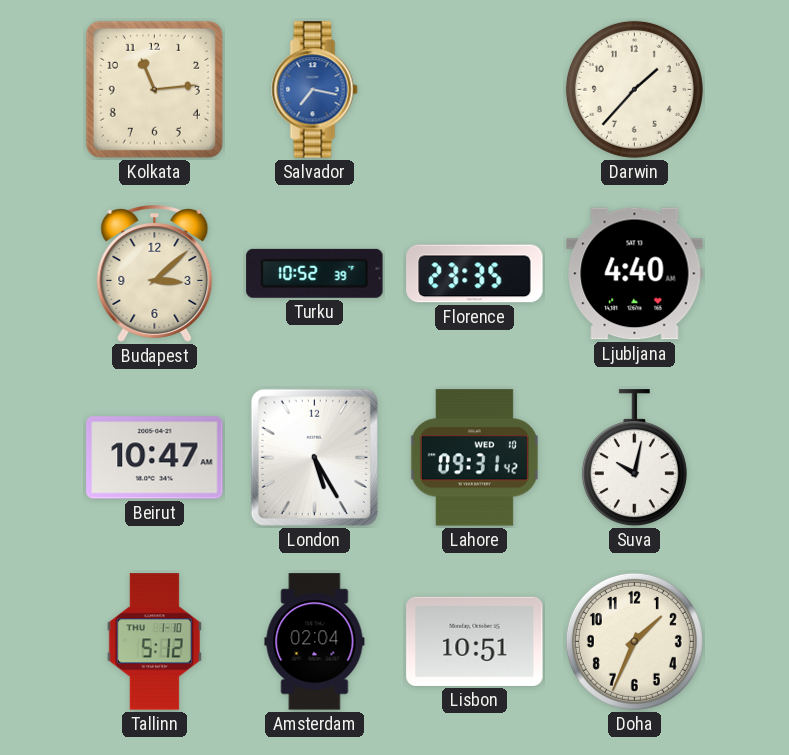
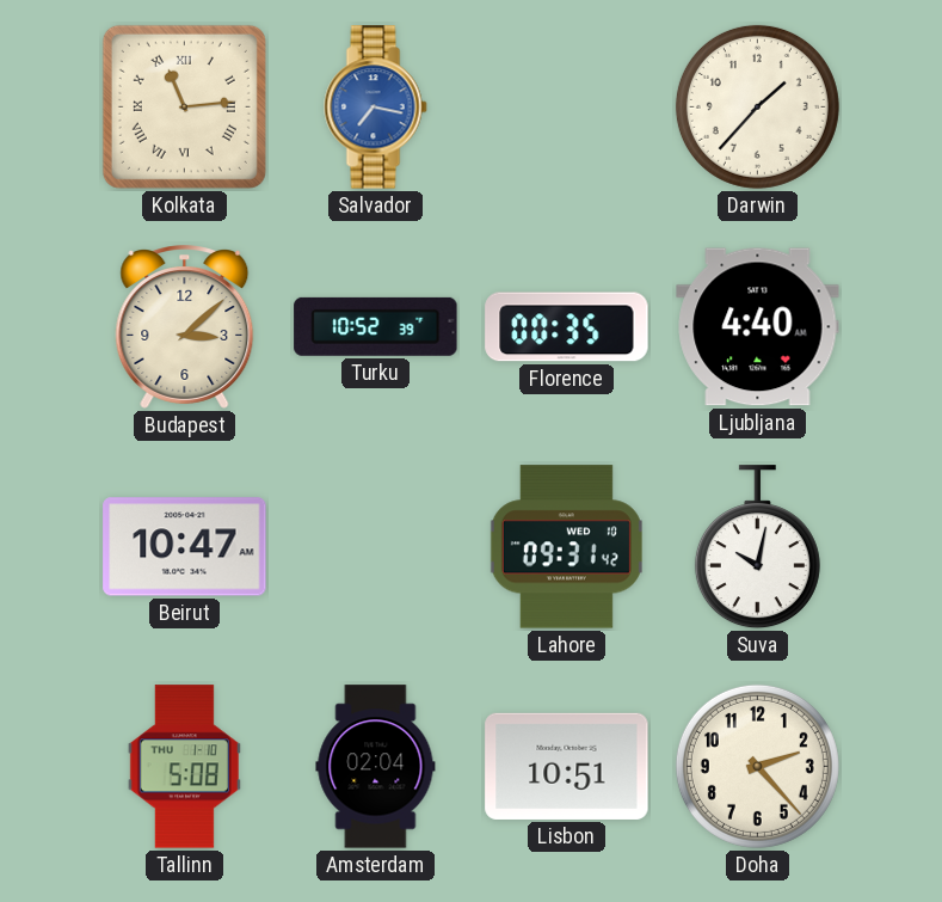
Kolkata numerals: Arabic -> Roman (184, 106)
Florence: 23:35 -> 00:35 (567, 327)
London: 5:25 -> none (314, 457)
Tallinn: 5:12 -> 5:08 (184, 767)
Doha: 1:34 -> 2:23 (757, 766)
